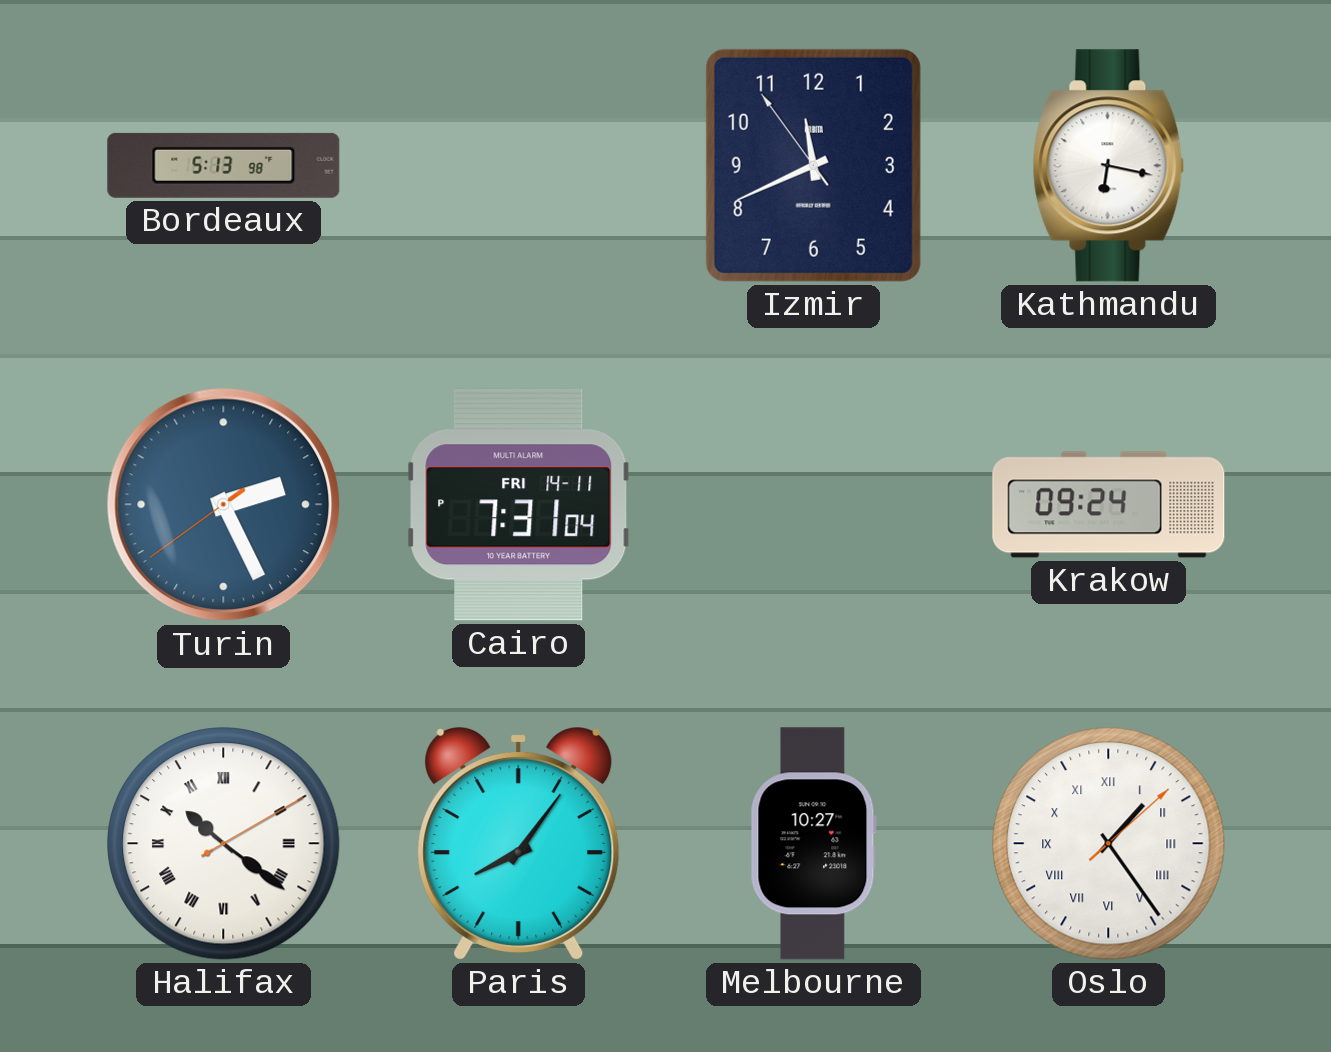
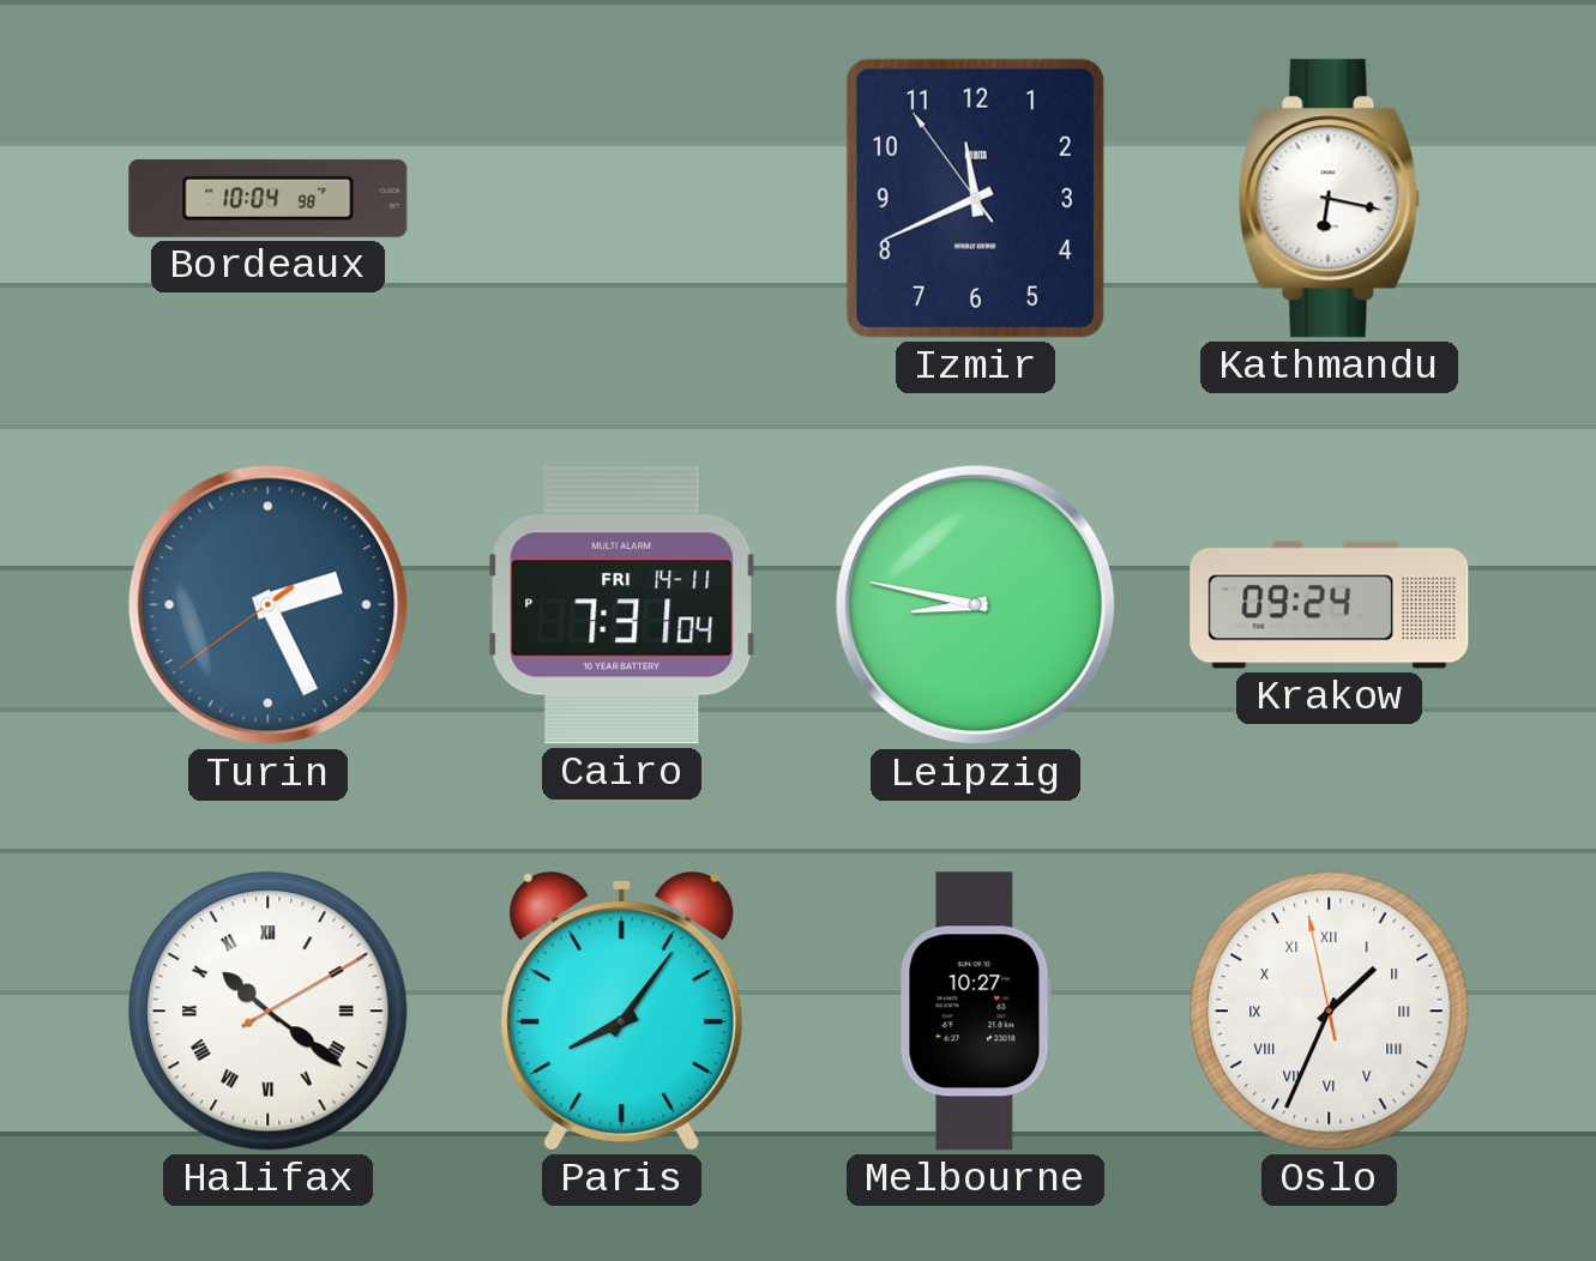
Bordeaux: 5:13 -> 10:04 (269, 198)
Leipzig: none -> 8:47 (976, 605)
Oslo: 1:24 -> 1:33 (1330, 1012)
